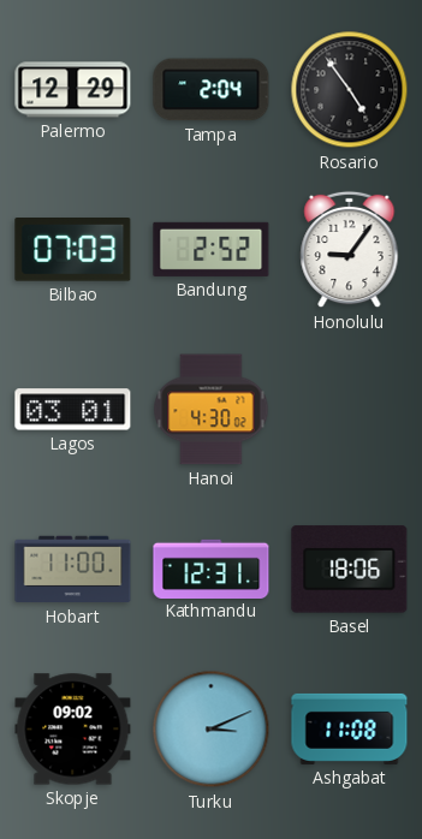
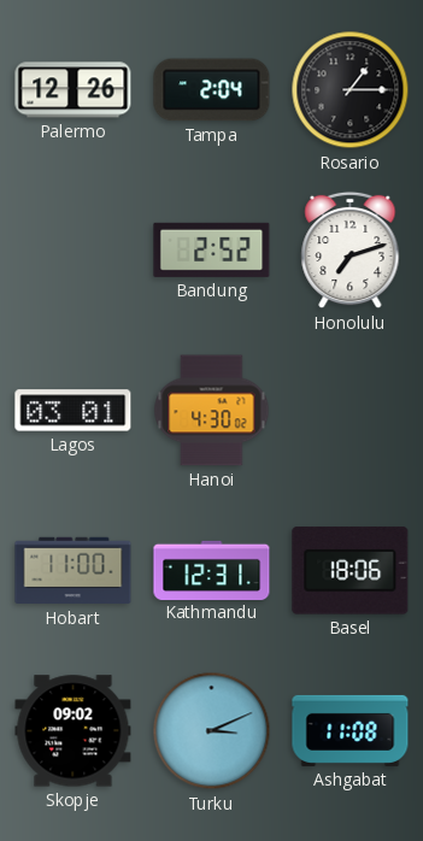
Palermo: 12:29 -> 12:26 (74, 90)
Rosario: 4:54 -> 1:15 (351, 90)
Bilbao: 07:03 -> none (73, 250)
Honolulu: 9:06 -> 7:12 (351, 251)
